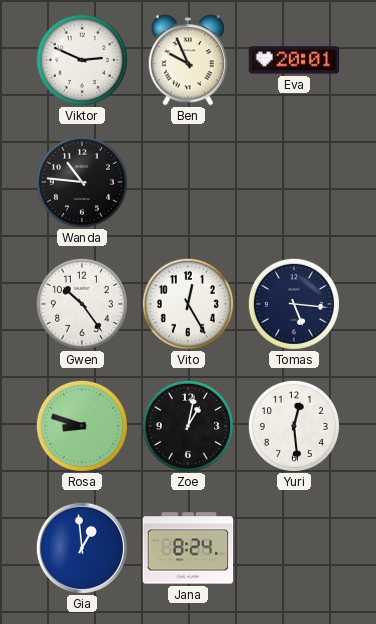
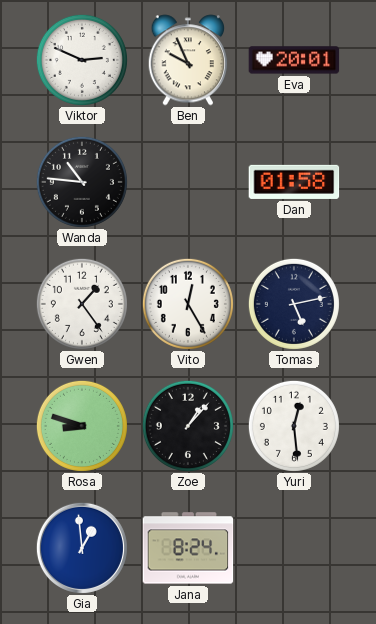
Dan: none -> 01:58 (294, 182)
Gwen: 10:24 -> 1:24 (82, 304)
Tomas: 5:16 -> 5:13 (294, 304)
Zoe: 1:02 -> 1:07 (188, 426)
